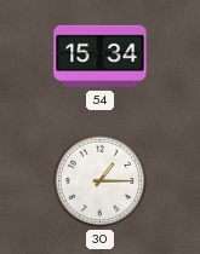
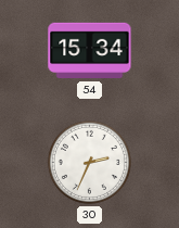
30: 1:15 -> 2:34 (89, 162)
